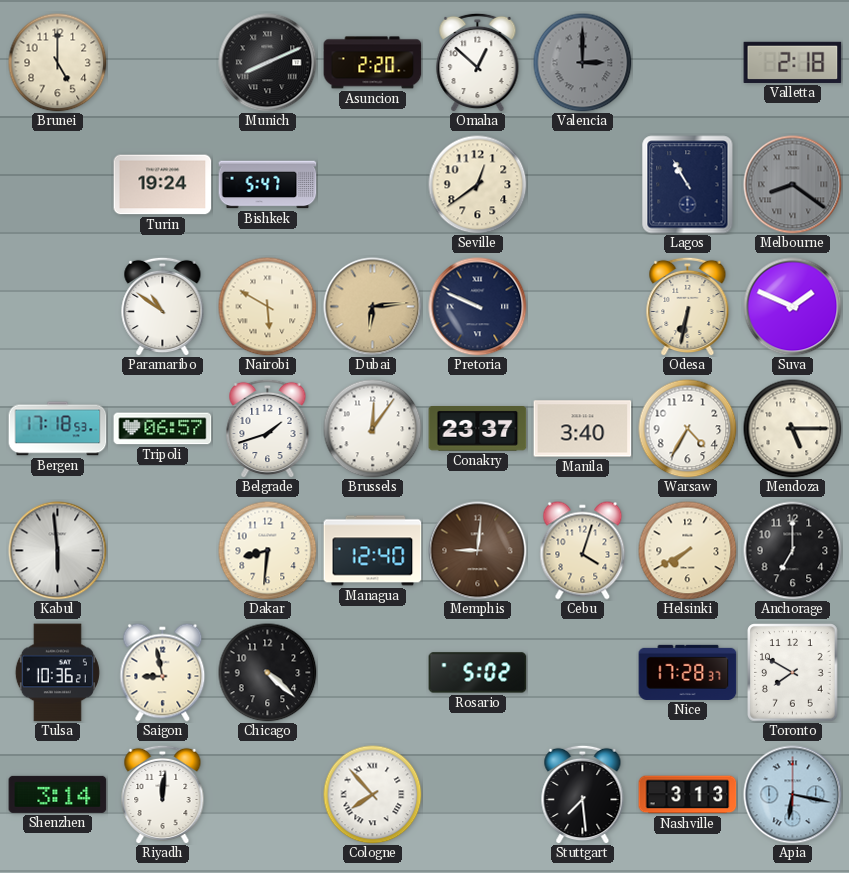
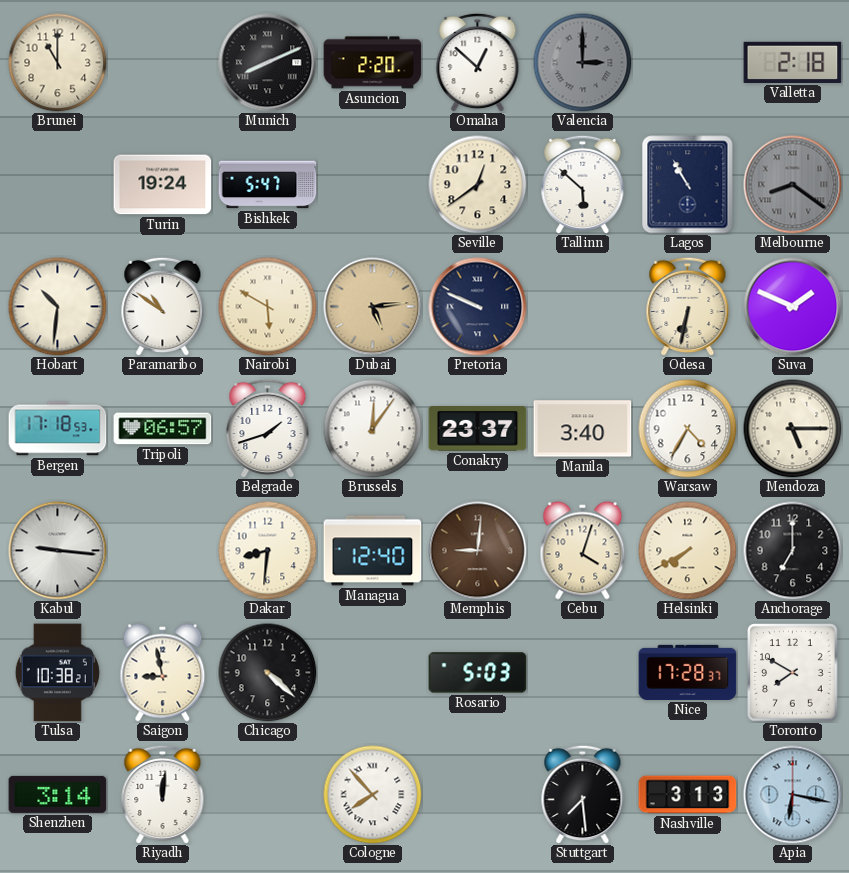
Brunei: 5:00 -> 11:00 (58, 63)
Tallinn: none -> 5:52 (583, 184)
Hobart: none -> 10:31 (58, 307)
Dubai: 6:14 -> 5:14 (373, 307)
Kabul: 5:59 -> 9:16 (58, 551)
Tulsa: 10:36 -> 10:38 (57, 673)
Rosario: 5:02 -> 5:03 (478, 673)
